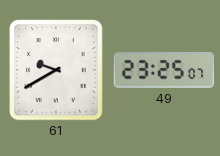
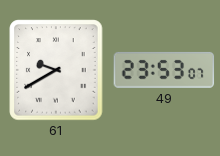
49: 23:25 -> 23:53 (164, 70)
